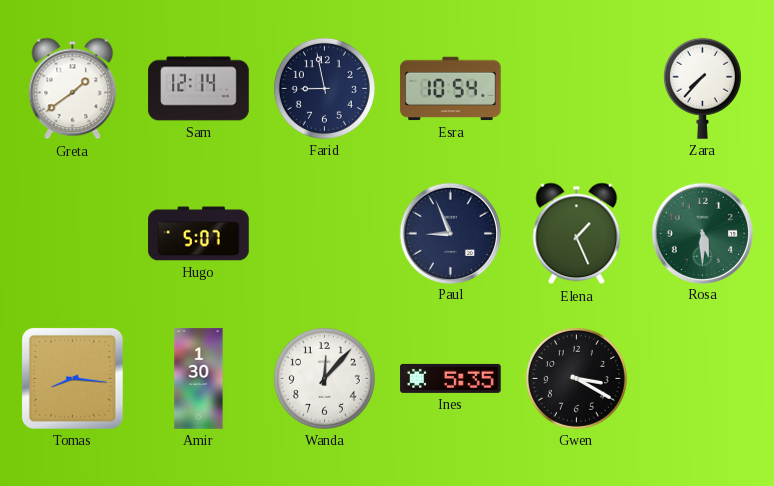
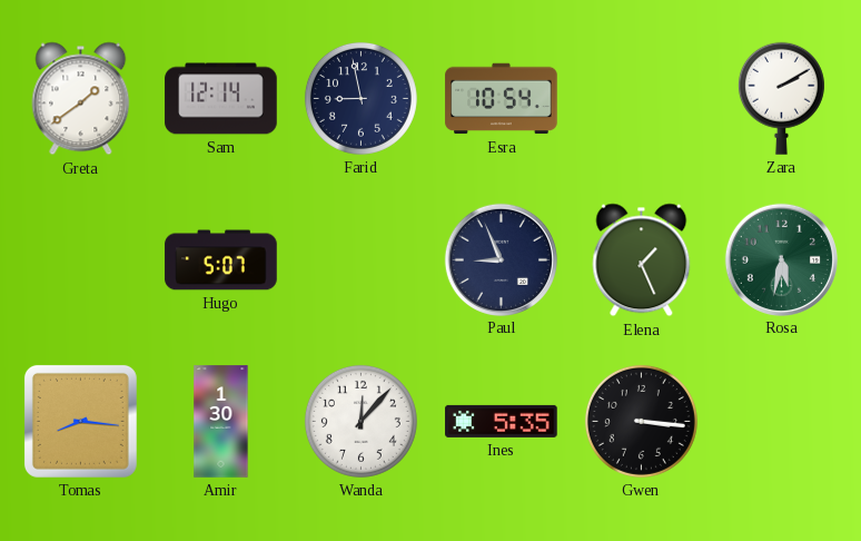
Zara: 7:37 -> 2:10 (781, 98)
Rosa: 5:30 -> 5:32 (781, 259)
Gwen: 3:20 -> 3:16 (641, 421)
